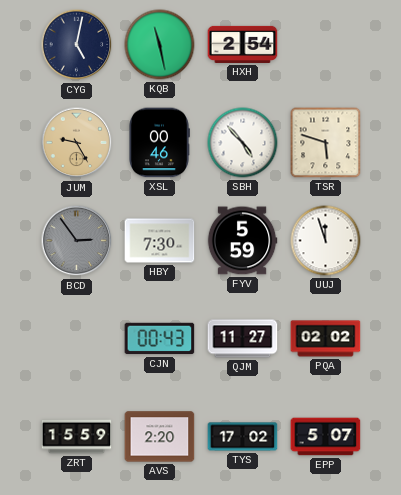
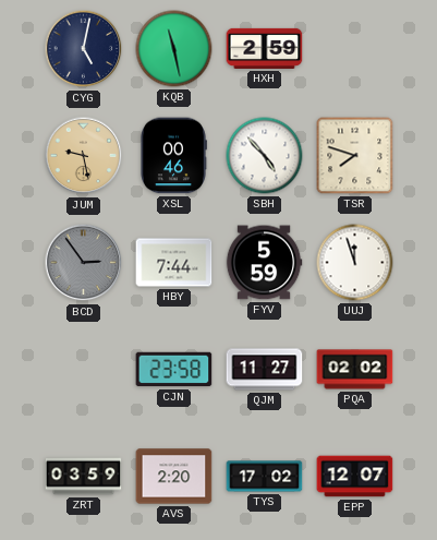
HXH: 2:54 -> 2:59 (265, 48)
JUM: 9:25 -> 9:28 (84, 156)
TSR: 5:48 -> 7:48 (355, 156)
HBY: 7:30 -> 7:44 (174, 263)
CJN: 00:43 -> 23:58 (174, 370)
ZRT: 15:59 -> 03:59 (84, 477)
EPP: 5:07 -> 12:07 (355, 477)
